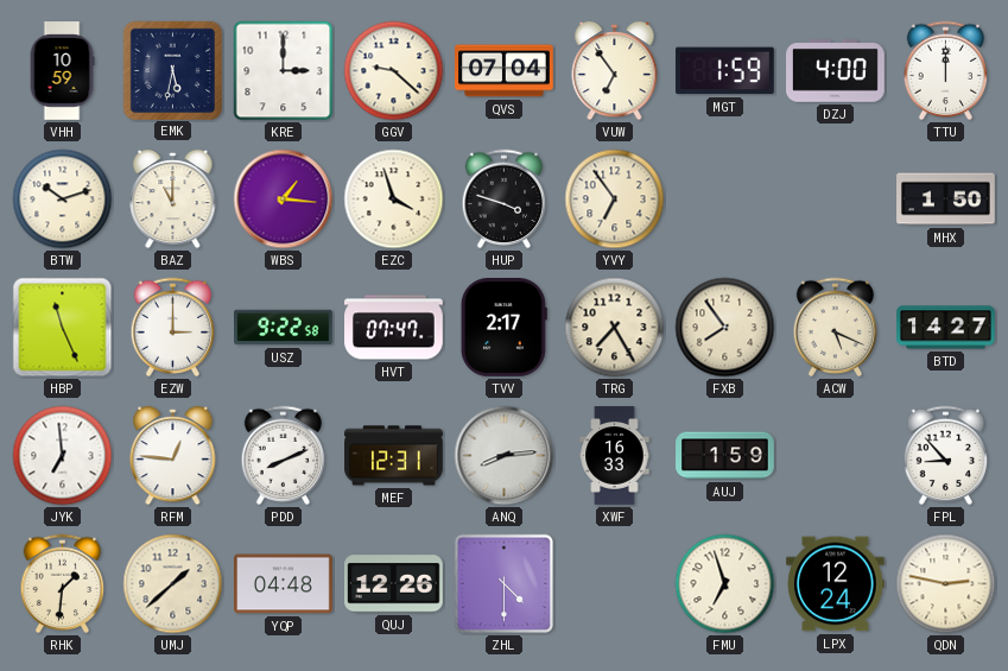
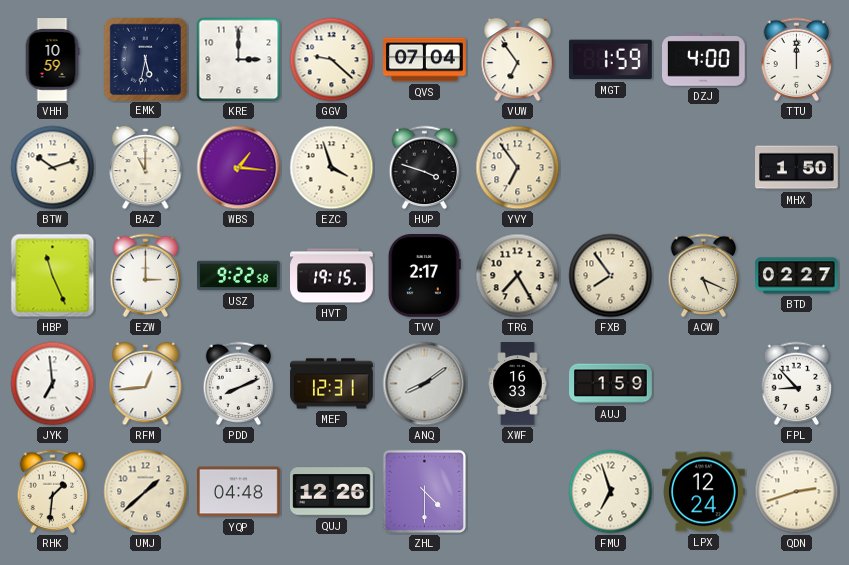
HVT: 07:47 -> 19:15 (332, 276)
BTD: 14:27 -> 02:27 (797, 276)
RFM: 12:46 -> 12:44 (146, 384)
ANQ: 8:14 -> 8:09 (425, 384)
QDN: 2:47 -> 2:42 (797, 492)
